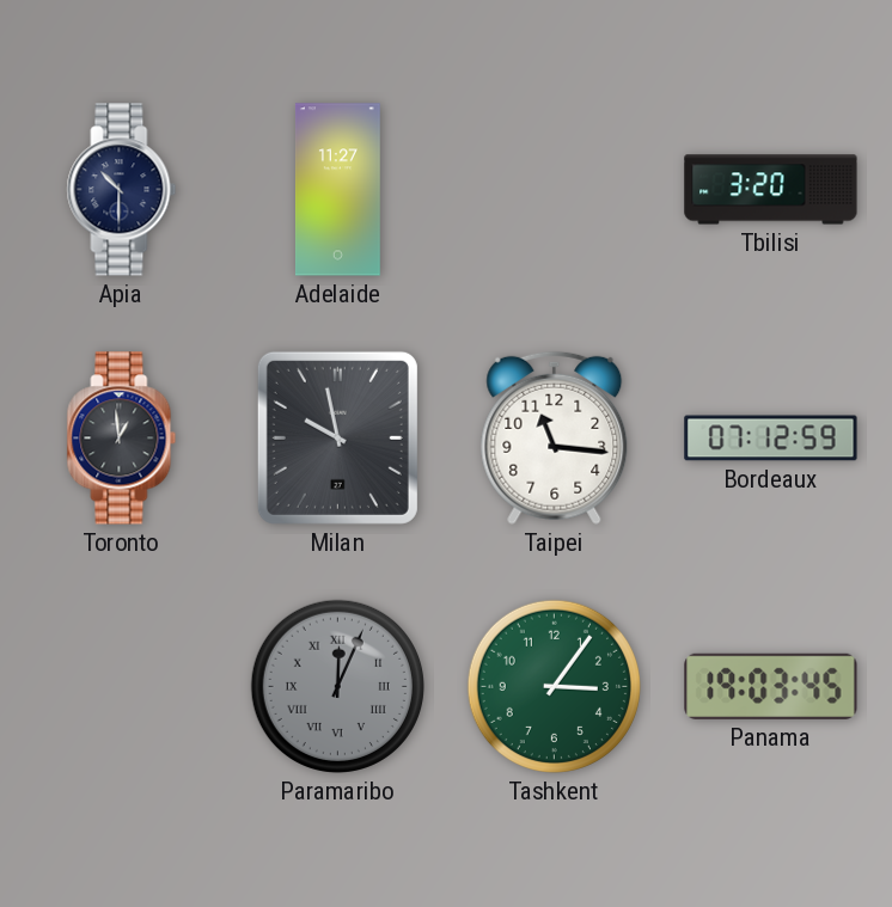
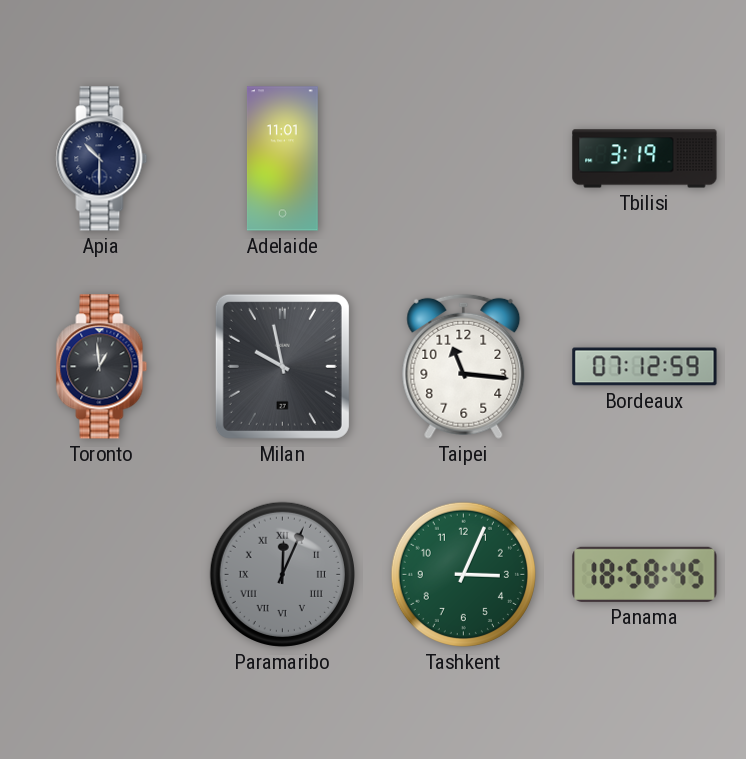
Adelaide: 11:27 -> 11:01 (282, 159)
Tbilisi: 3:20 -> 3:19 (645, 159)
Tashkent: 3:06 -> 3:04 (463, 574)
Panama: 19:03 -> 18:58 (645, 574)
